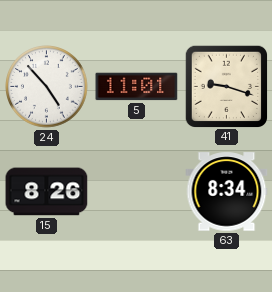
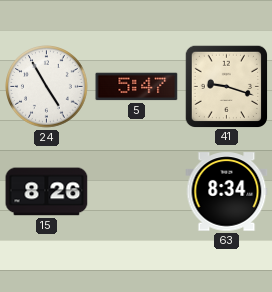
24: 4:53 -> 4:55 (47, 87)
5: 11:01 -> 5:47 (137, 87)
